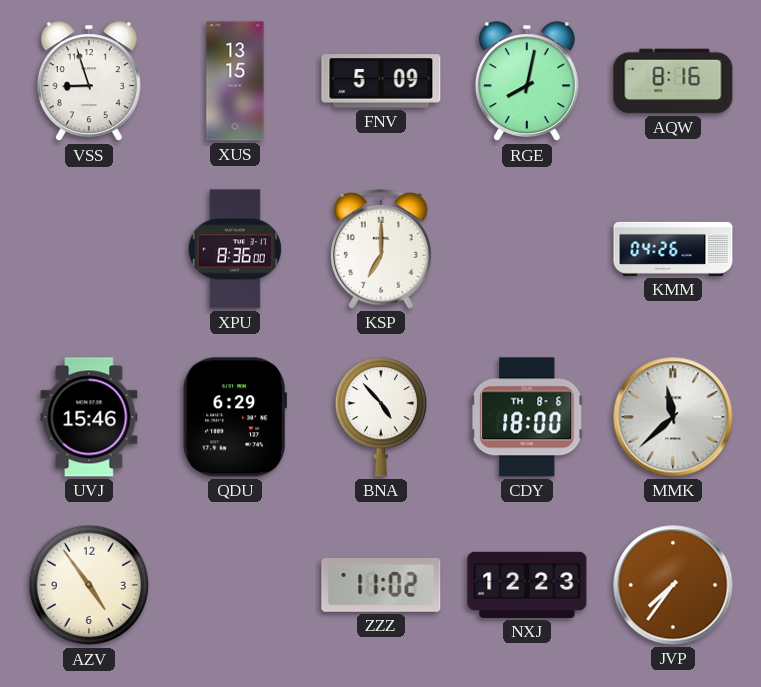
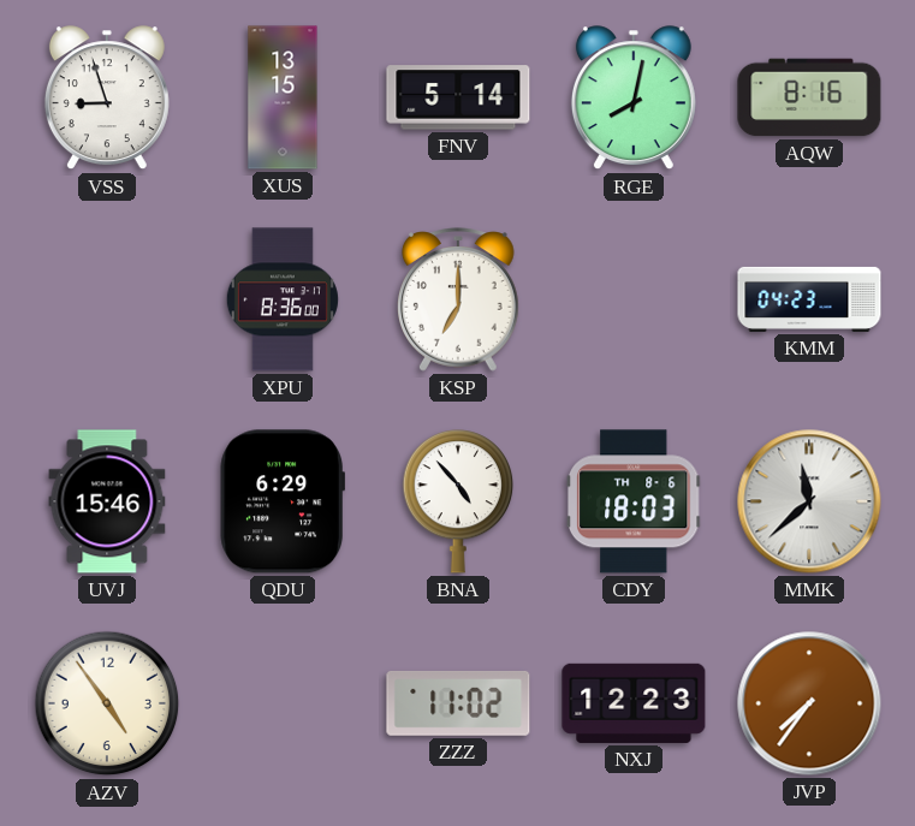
FNV: 5:09 -> 5:14 (458, 97)
KMM: 04:26 -> 04:23 (809, 299)
CDY: 18:00 -> 18:03 (634, 501)
